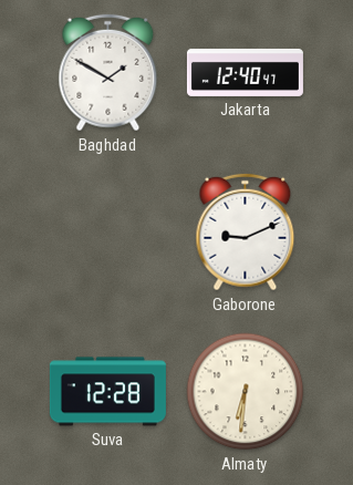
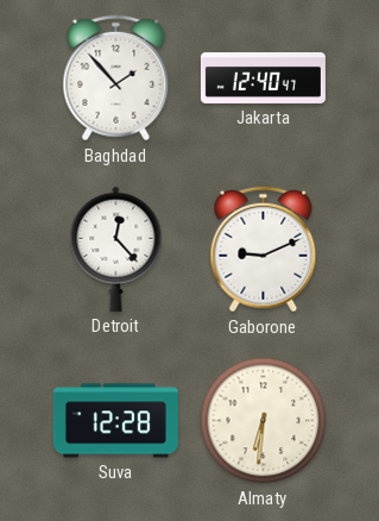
Baghdad: 1:50 -> 1:53 (116, 79)
Detroit: none -> 12:23 (116, 249)
